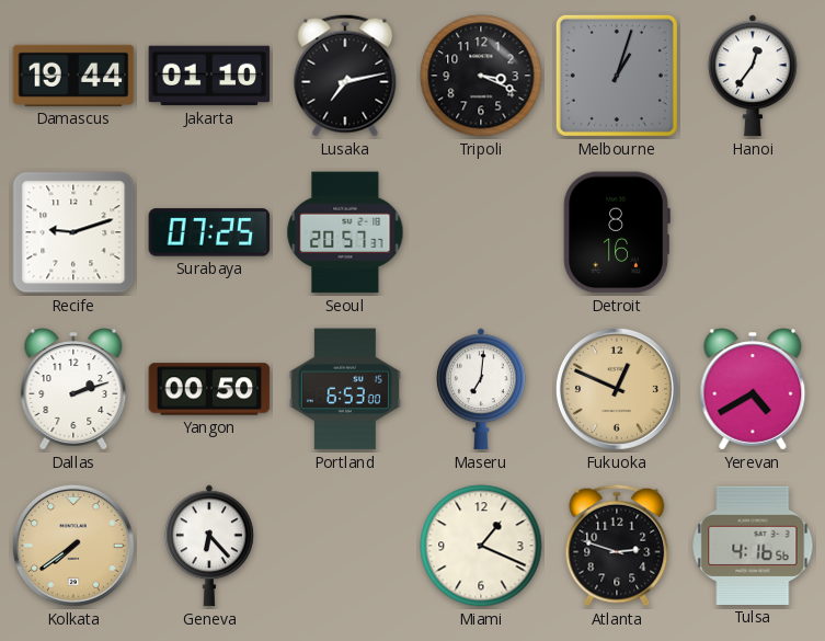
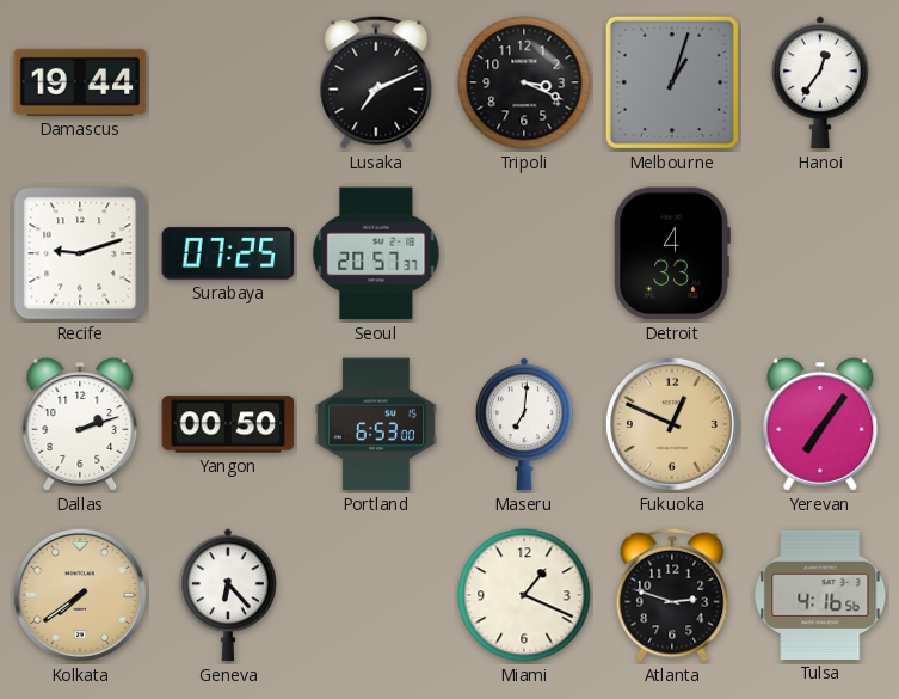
Jakarta: 01:10 -> none (209, 76)
Lusaka: 7:13 -> 7:11 (376, 82)
Detroit: 8:16 -> 4:33 (672, 253)
Yerevan: 4:40 -> 7:06 (820, 424)
